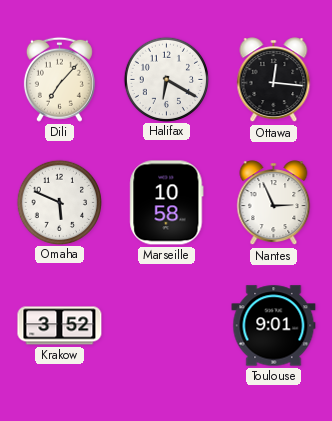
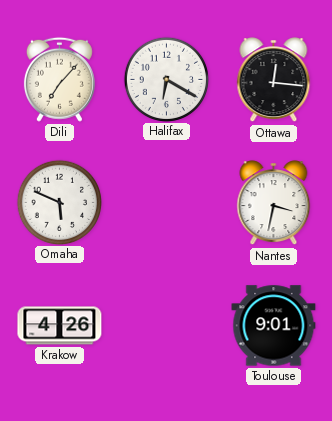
Marseille: 10:58 -> none (167, 203)
Nantes: 2:56 -> 3:32 (274, 203)
Krakow: 3:52 -> 4:26 (60, 326)
